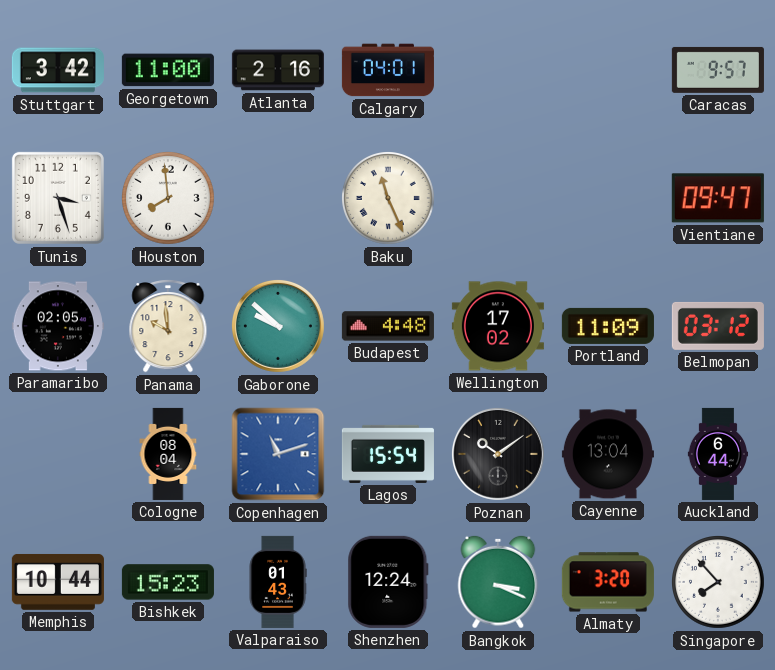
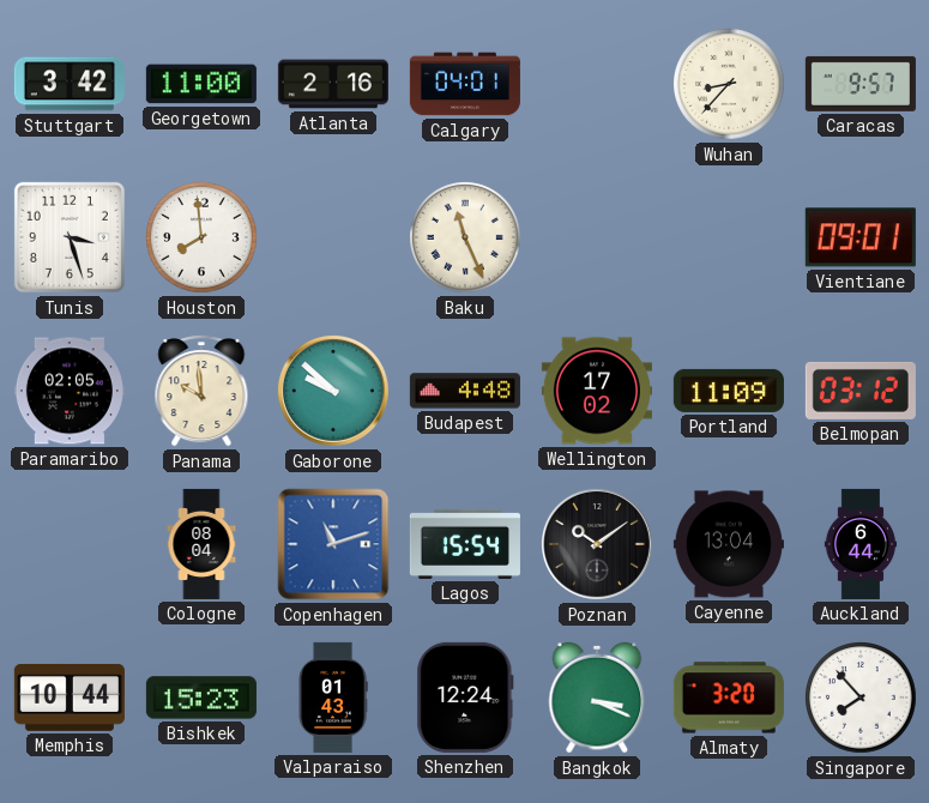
Wuhan: none -> 8:37 (730, 85)
Vientiane: 09:47 -> 09:01 (861, 237)
